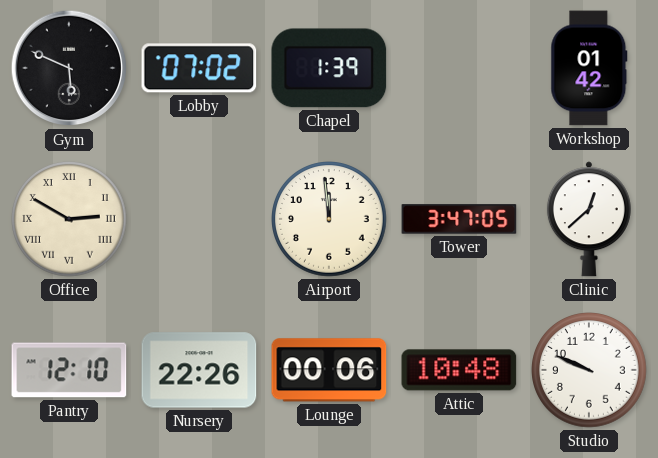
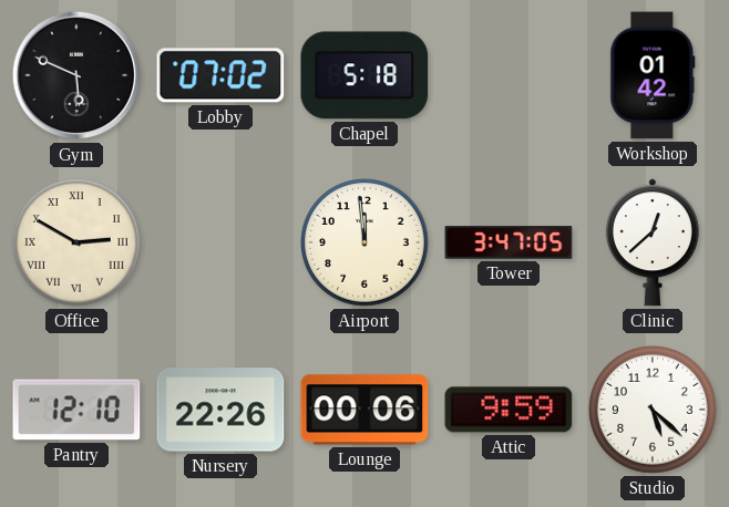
Chapel: 1:39 -> 5:18 (364, 75)
Attic: 10:48 -> 9:59 (509, 410)
Studio: 9:49 -> 5:22 (654, 411)
